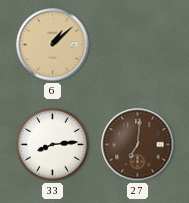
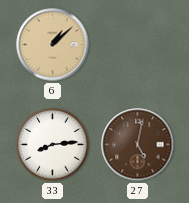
27: 7:01 -> 5:02 (138, 145)
